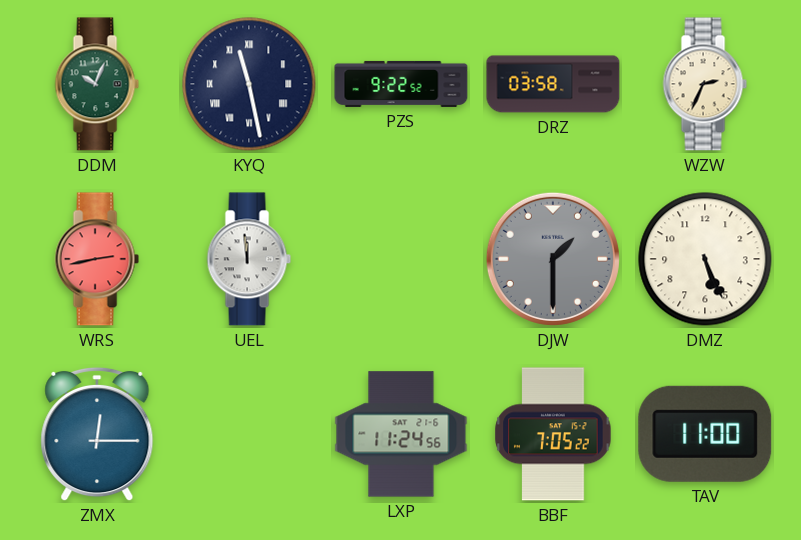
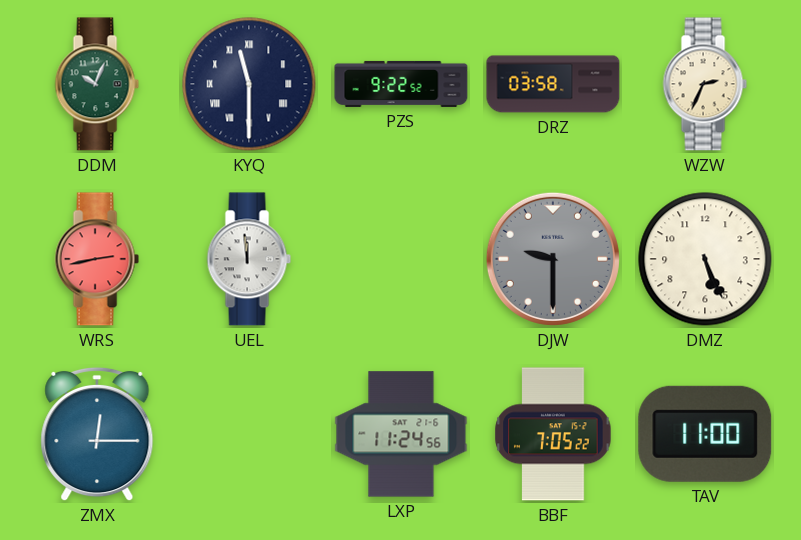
KYQ: 11:28 -> 11:30 (249, 84)
DJW: 1:30 -> 9:30 (553, 259)
